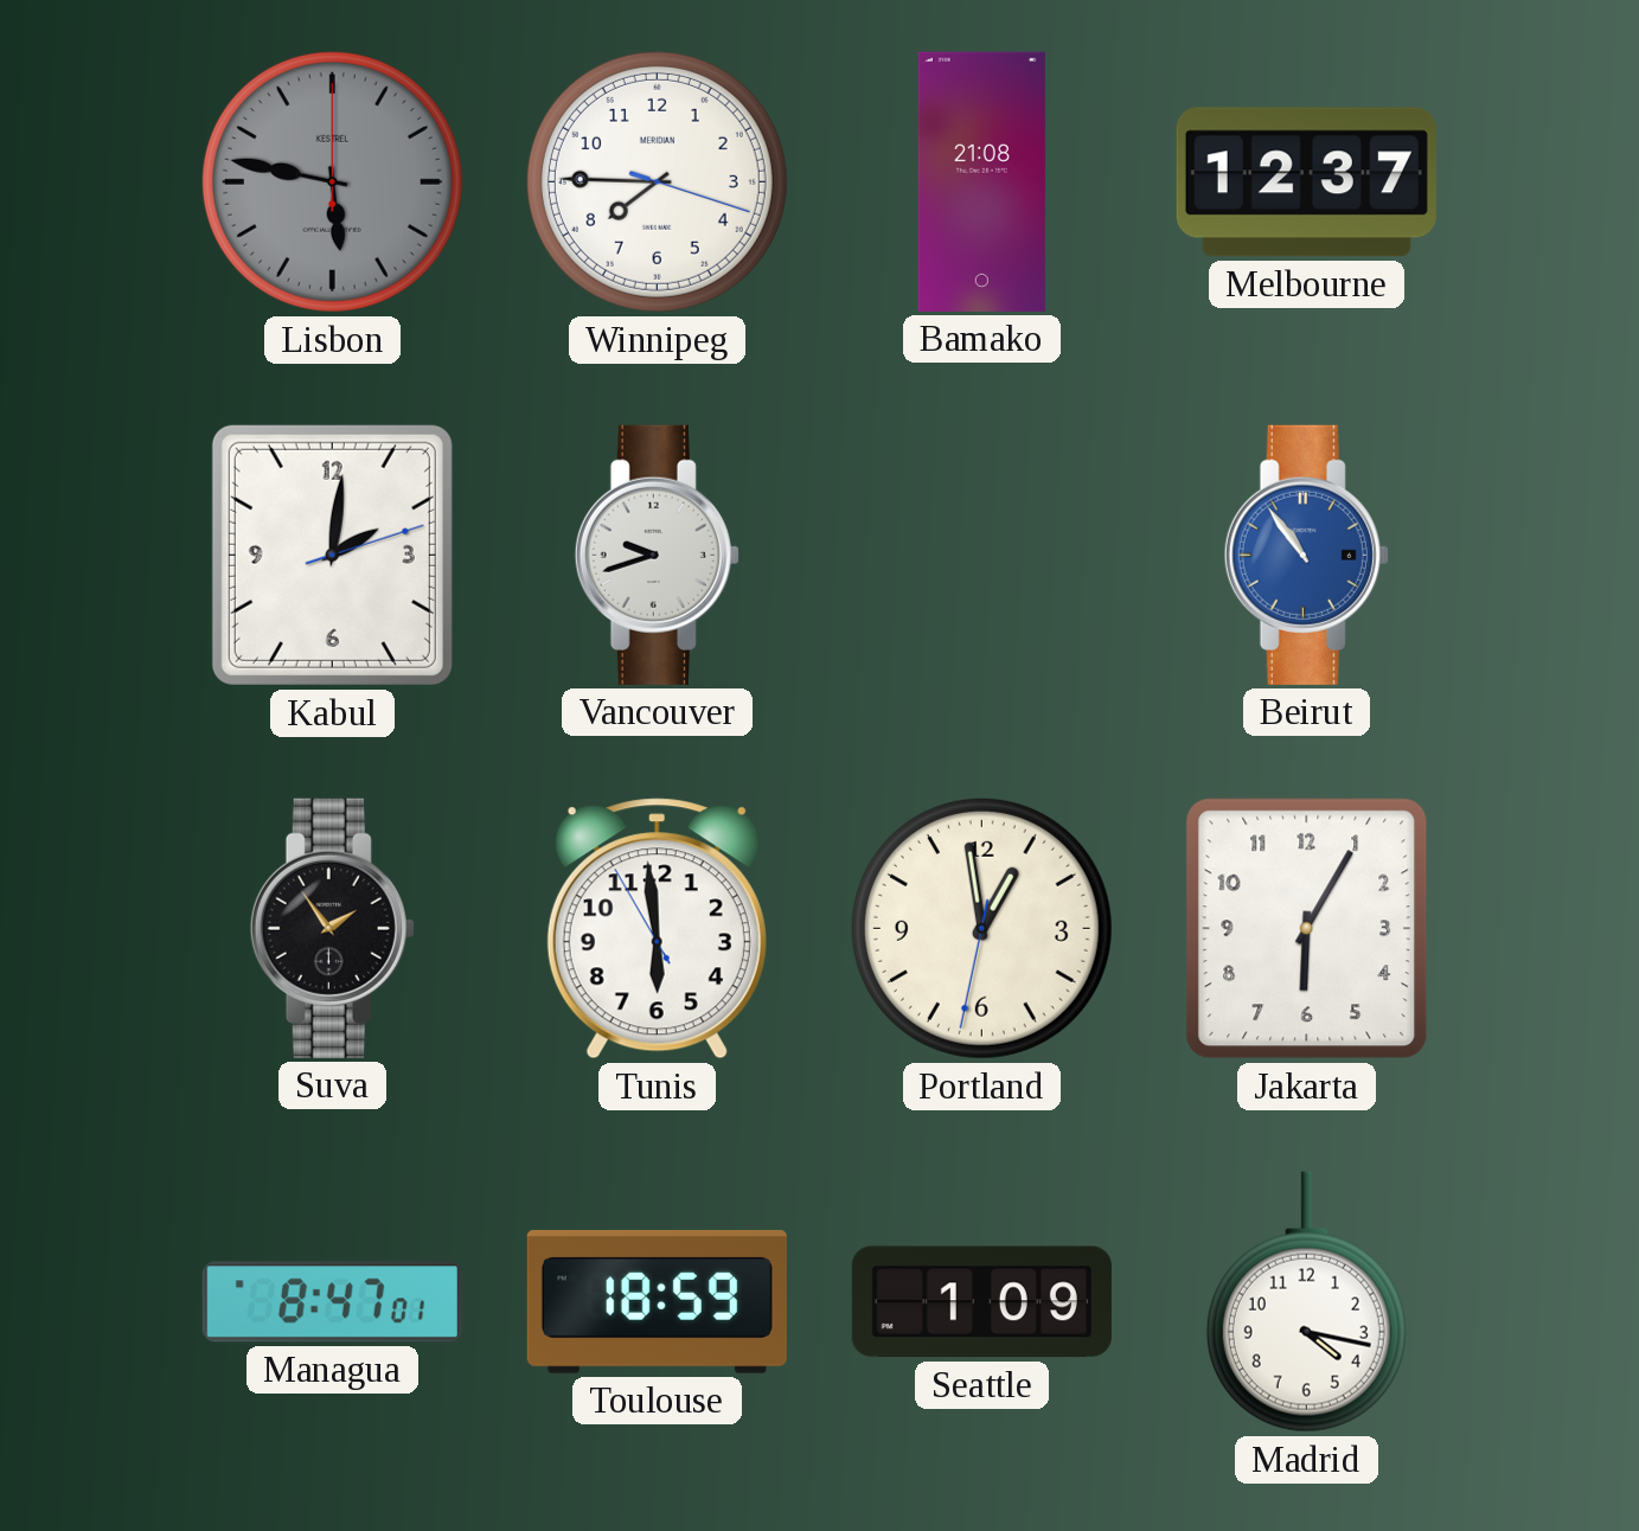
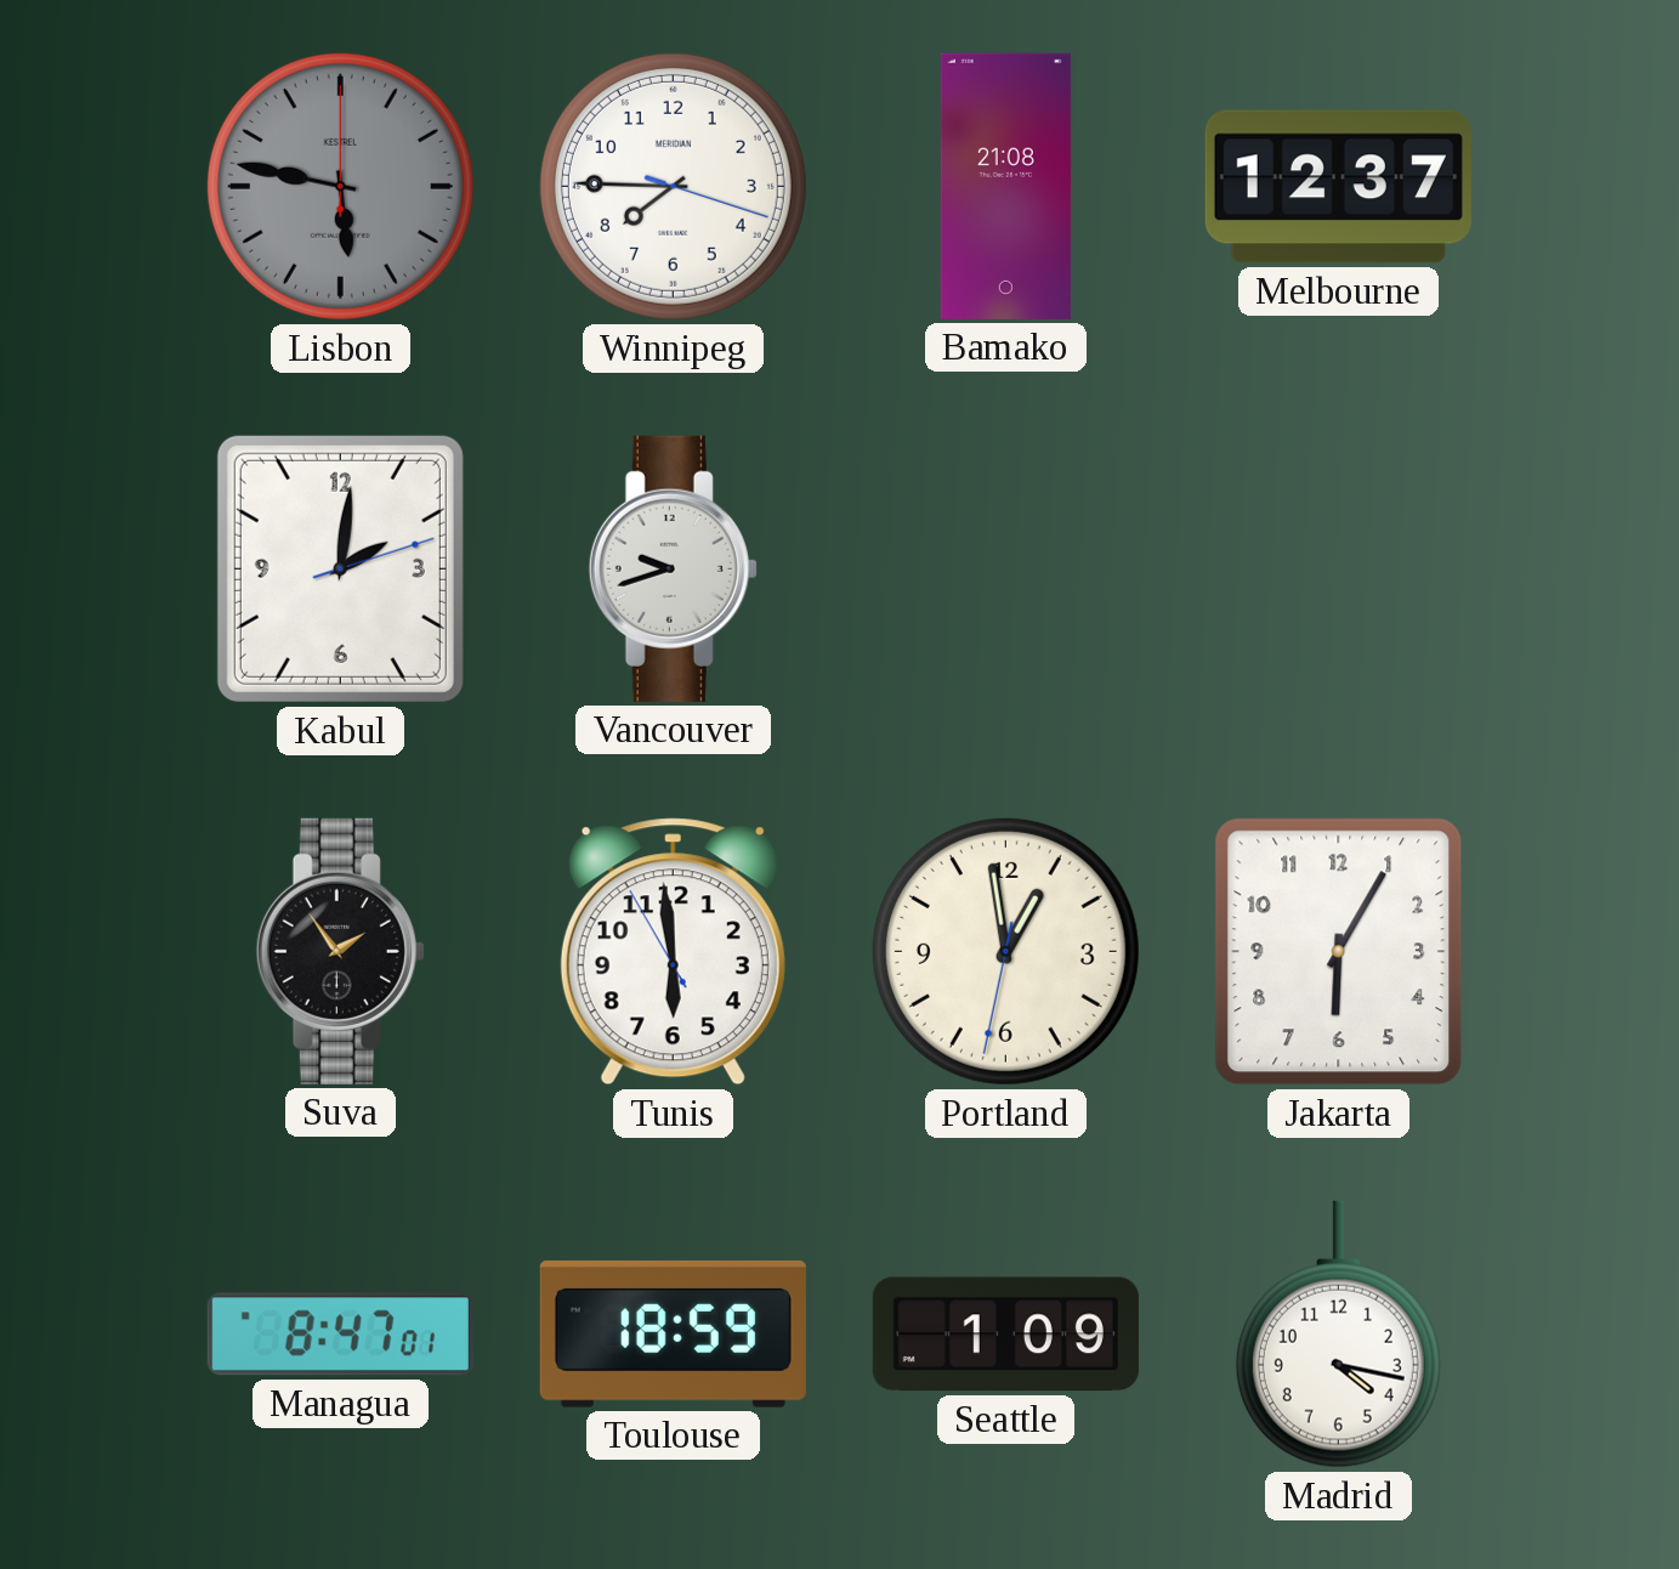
Beirut: 10:54 -> none (1306, 555)
